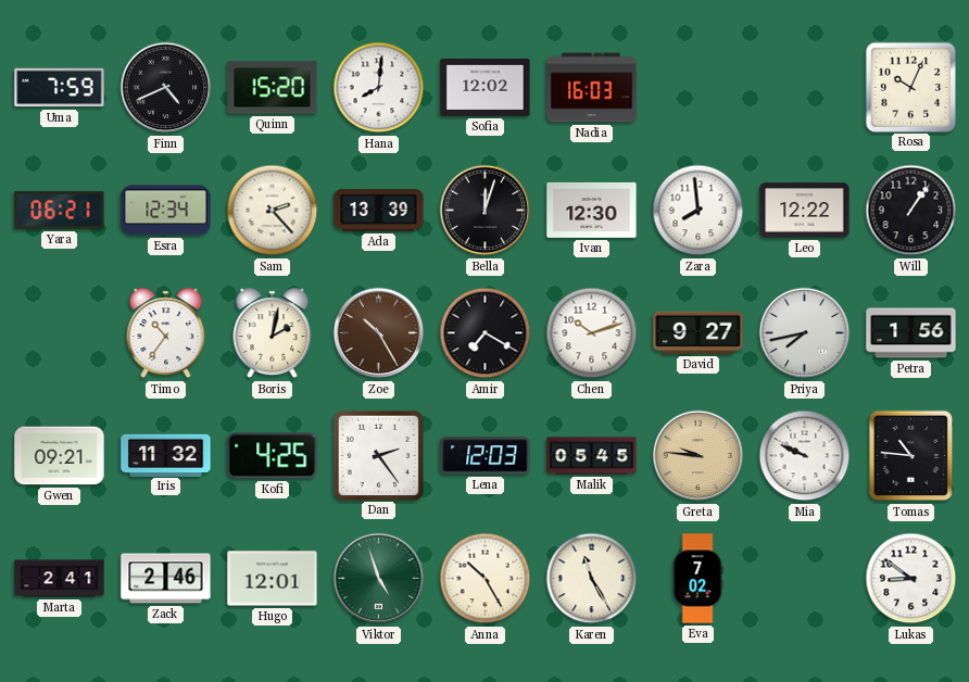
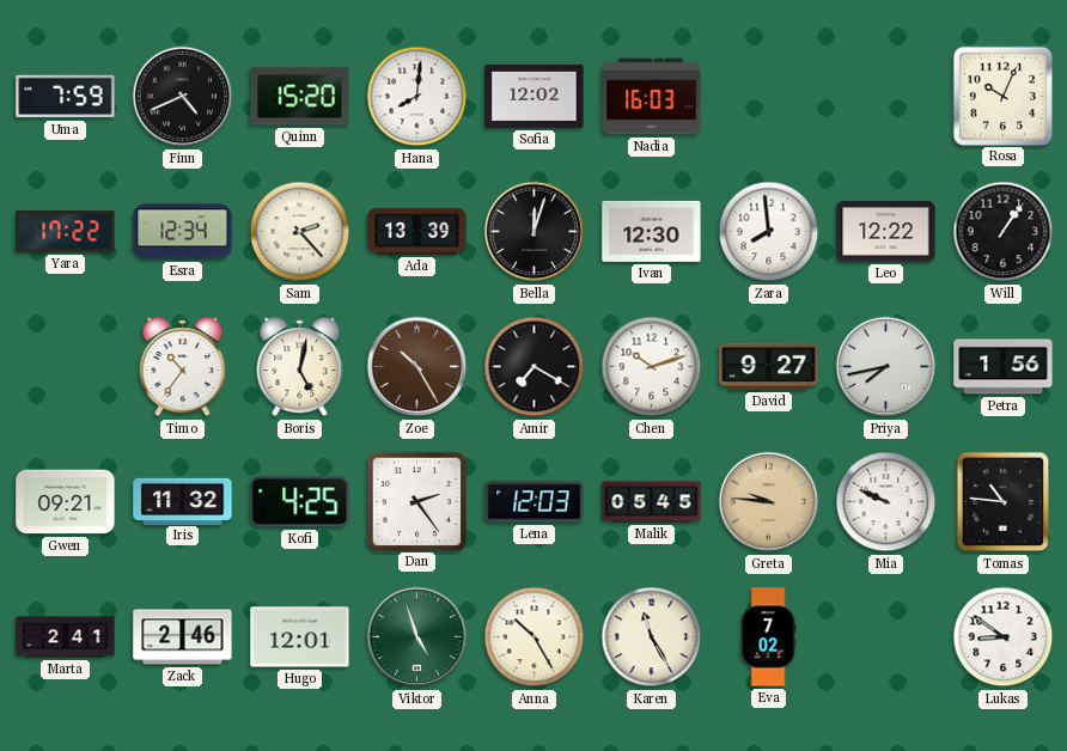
Yara: 06:21 -> 17:22 (66, 232)
Boris: 2:02 -> 5:02 (300, 367)
